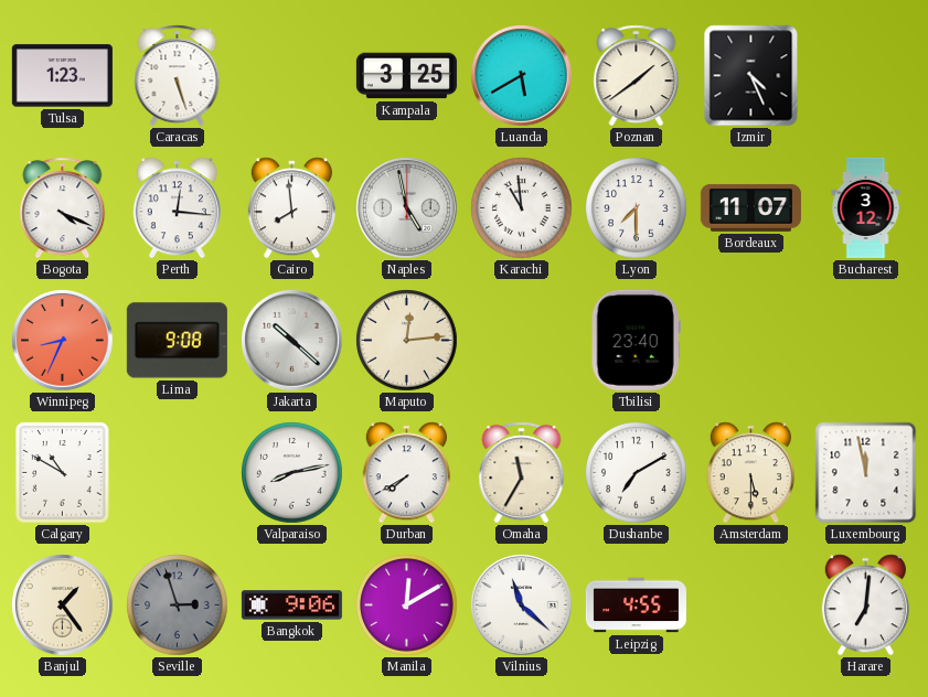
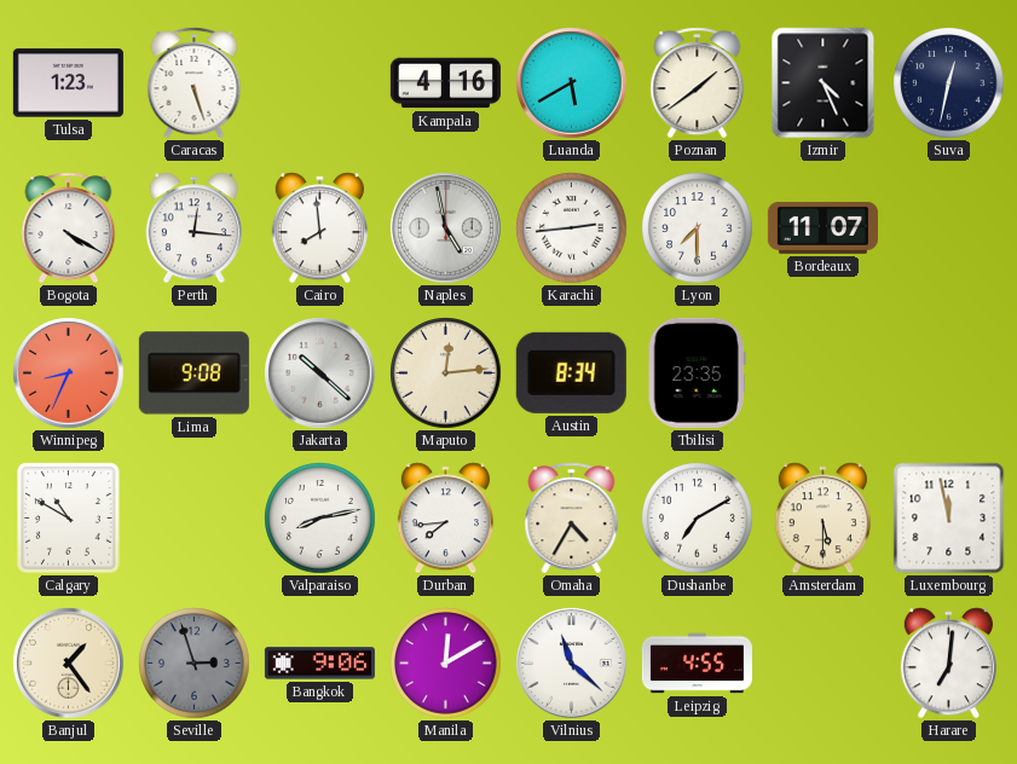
Kampala: 3:25 -> 4:16 (445, 83)
Suva: none -> 12:32 (949, 83)
Bogota: 4:19 -> 4:20 (69, 228)
Karachi: 10:59 -> 2:44 (572, 228)
Bucharest: 3:12 -> none (866, 207)
Austin: none -> 8:34 (571, 372)
Tbilisi: 23:40 -> 23:35 (697, 372)
Durban: 7:40 -> 7:44 (445, 519)
Omaha: 11:35 -> 4:35 (572, 519)
